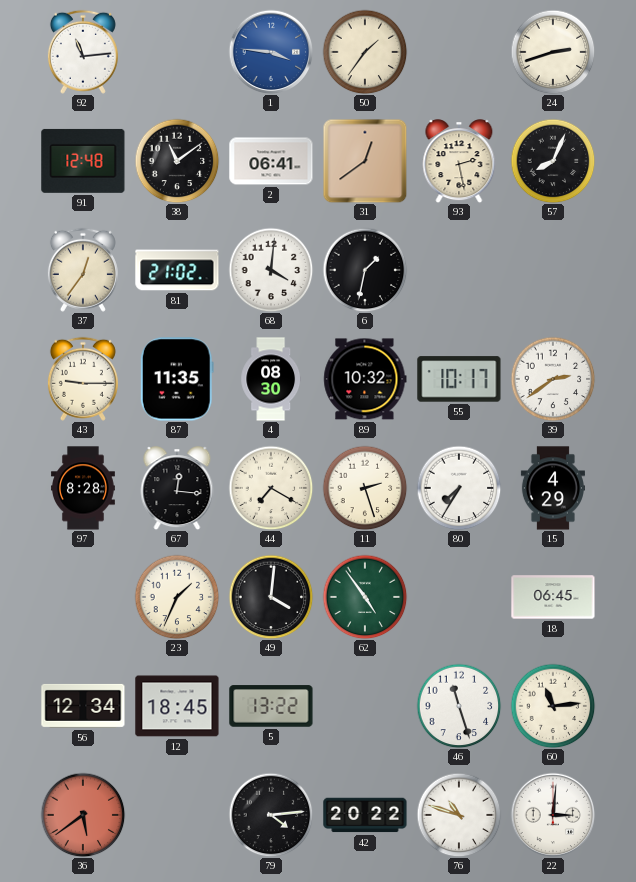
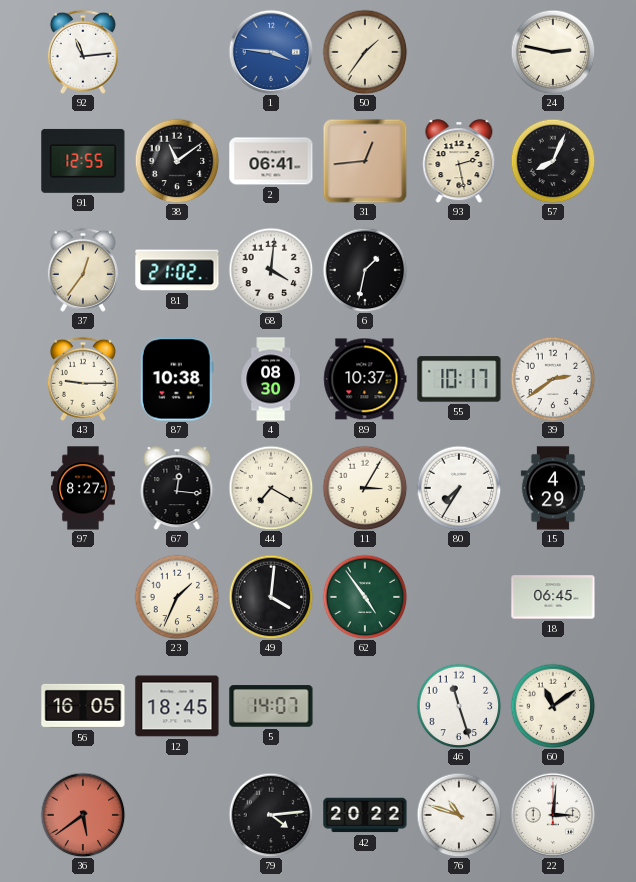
24: 2:42 -> 2:47 (553, 52)
91: 12:48 -> 12:55 (83, 161)
31: 12:39 -> 12:44 (365, 161)
87: 11:35 -> 10:38 (177, 379)
89: 10:32 -> 10:37 (365, 379)
97: 8:28 -> 8:27 (83, 488)
11: 2:27 -> 3:05 (365, 488)
56: 12:34 -> 16:05 (83, 706)
5: 13:22 -> 14:07 (271, 706)
60: 11:14 -> 11:09 (553, 706)
